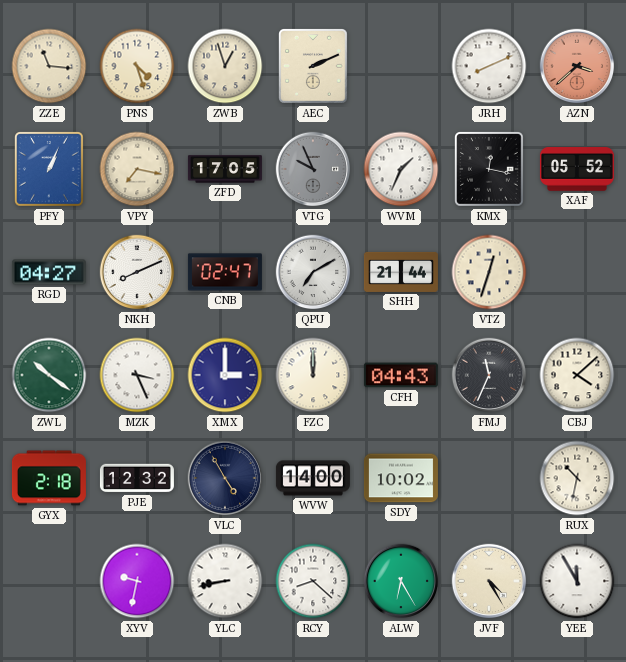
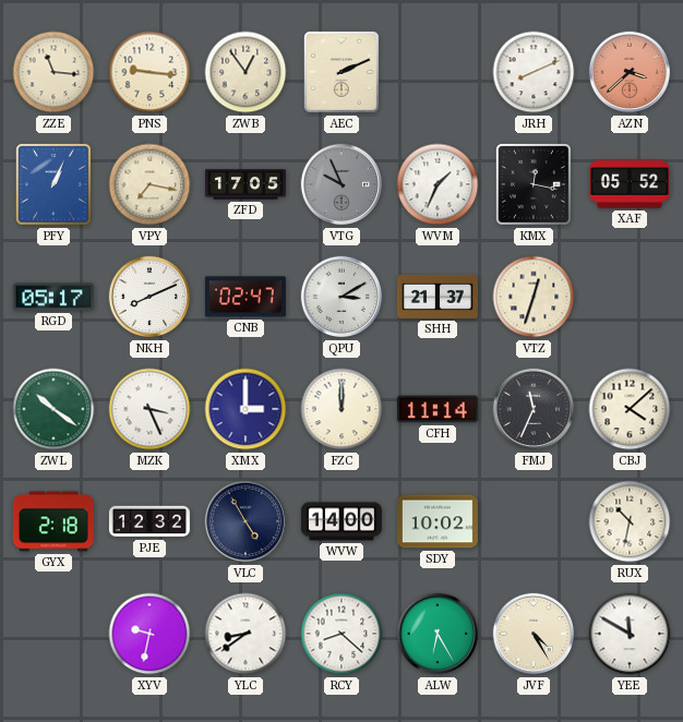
PNS: 4:27 -> 9:16 (149, 72)
ZWB: 12:57 -> 12:54 (245, 72)
RGD: 04:27 -> 05:17 (53, 297)
QPU: 7:10 -> 3:10 (341, 297)
SHH: 21:44 -> 21:37 (438, 297)
CFH: 04:43 -> 11:14 (438, 409)
YLC: 8:43 -> 8:39 (245, 634)
YEE: 11:55 -> 11:50 (630, 634)
